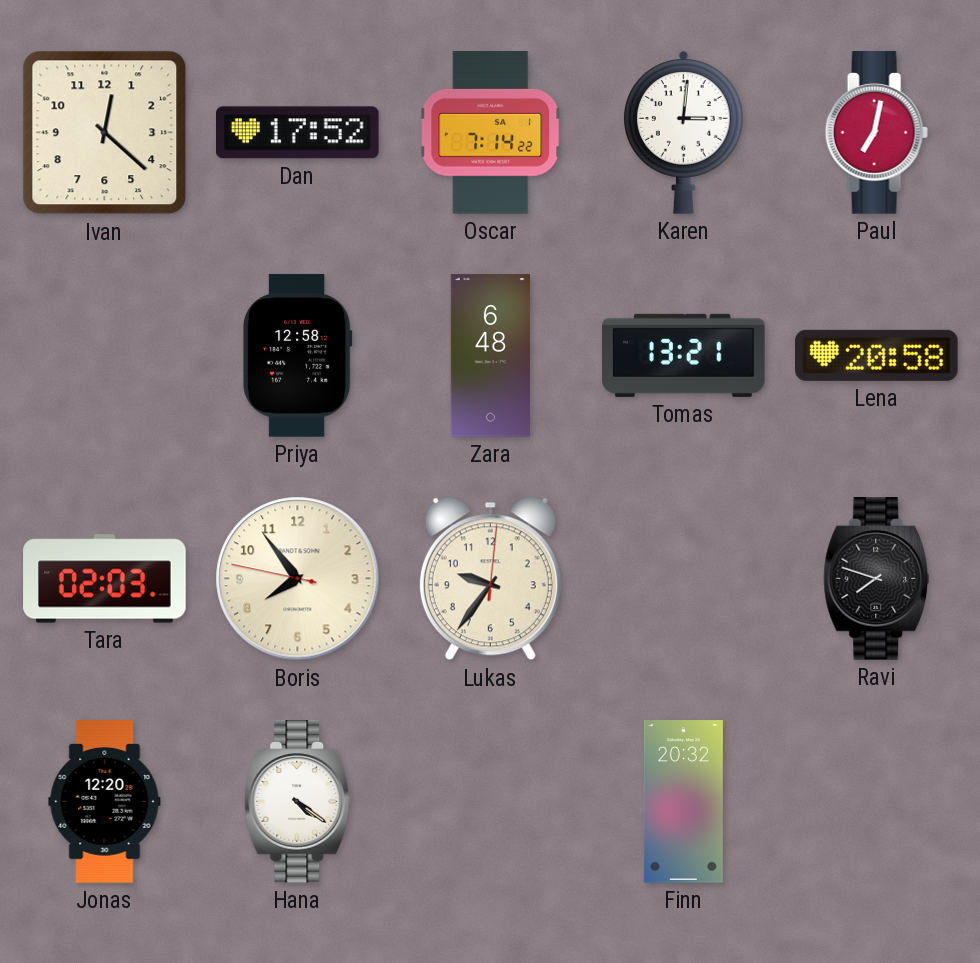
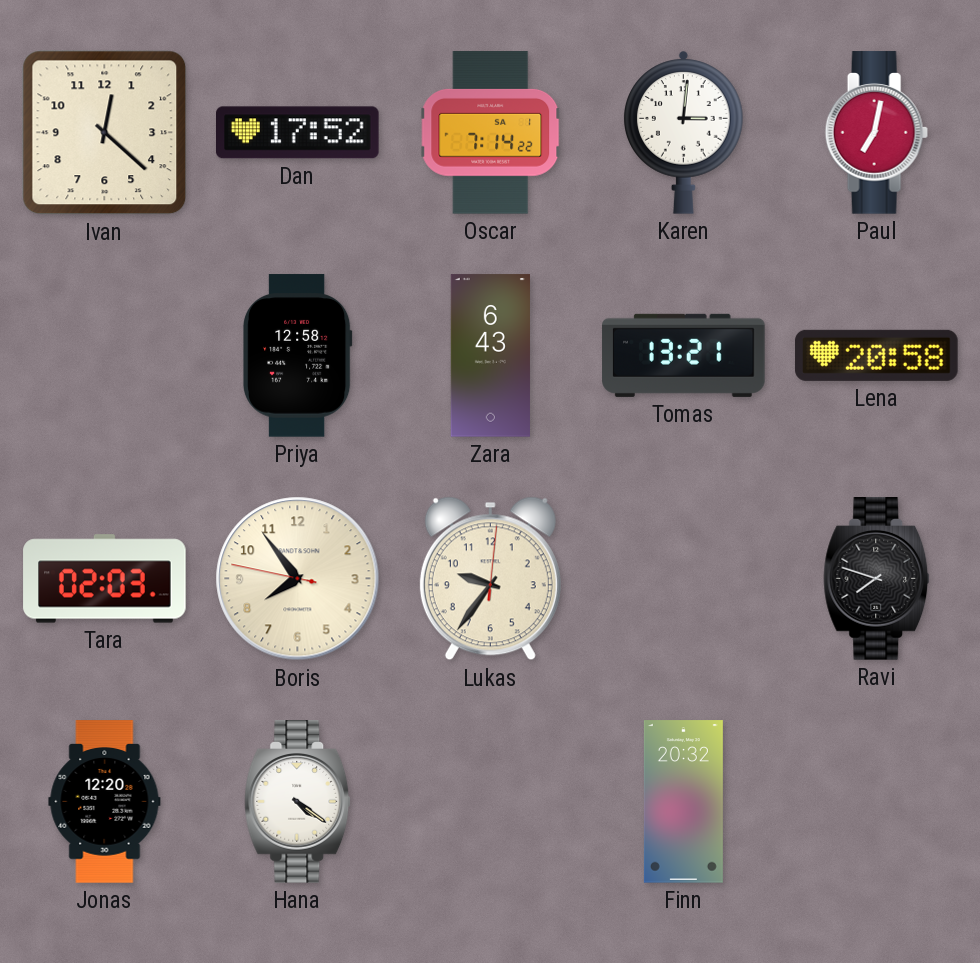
Zara: 6:48 -> 6:43 (490, 356)
